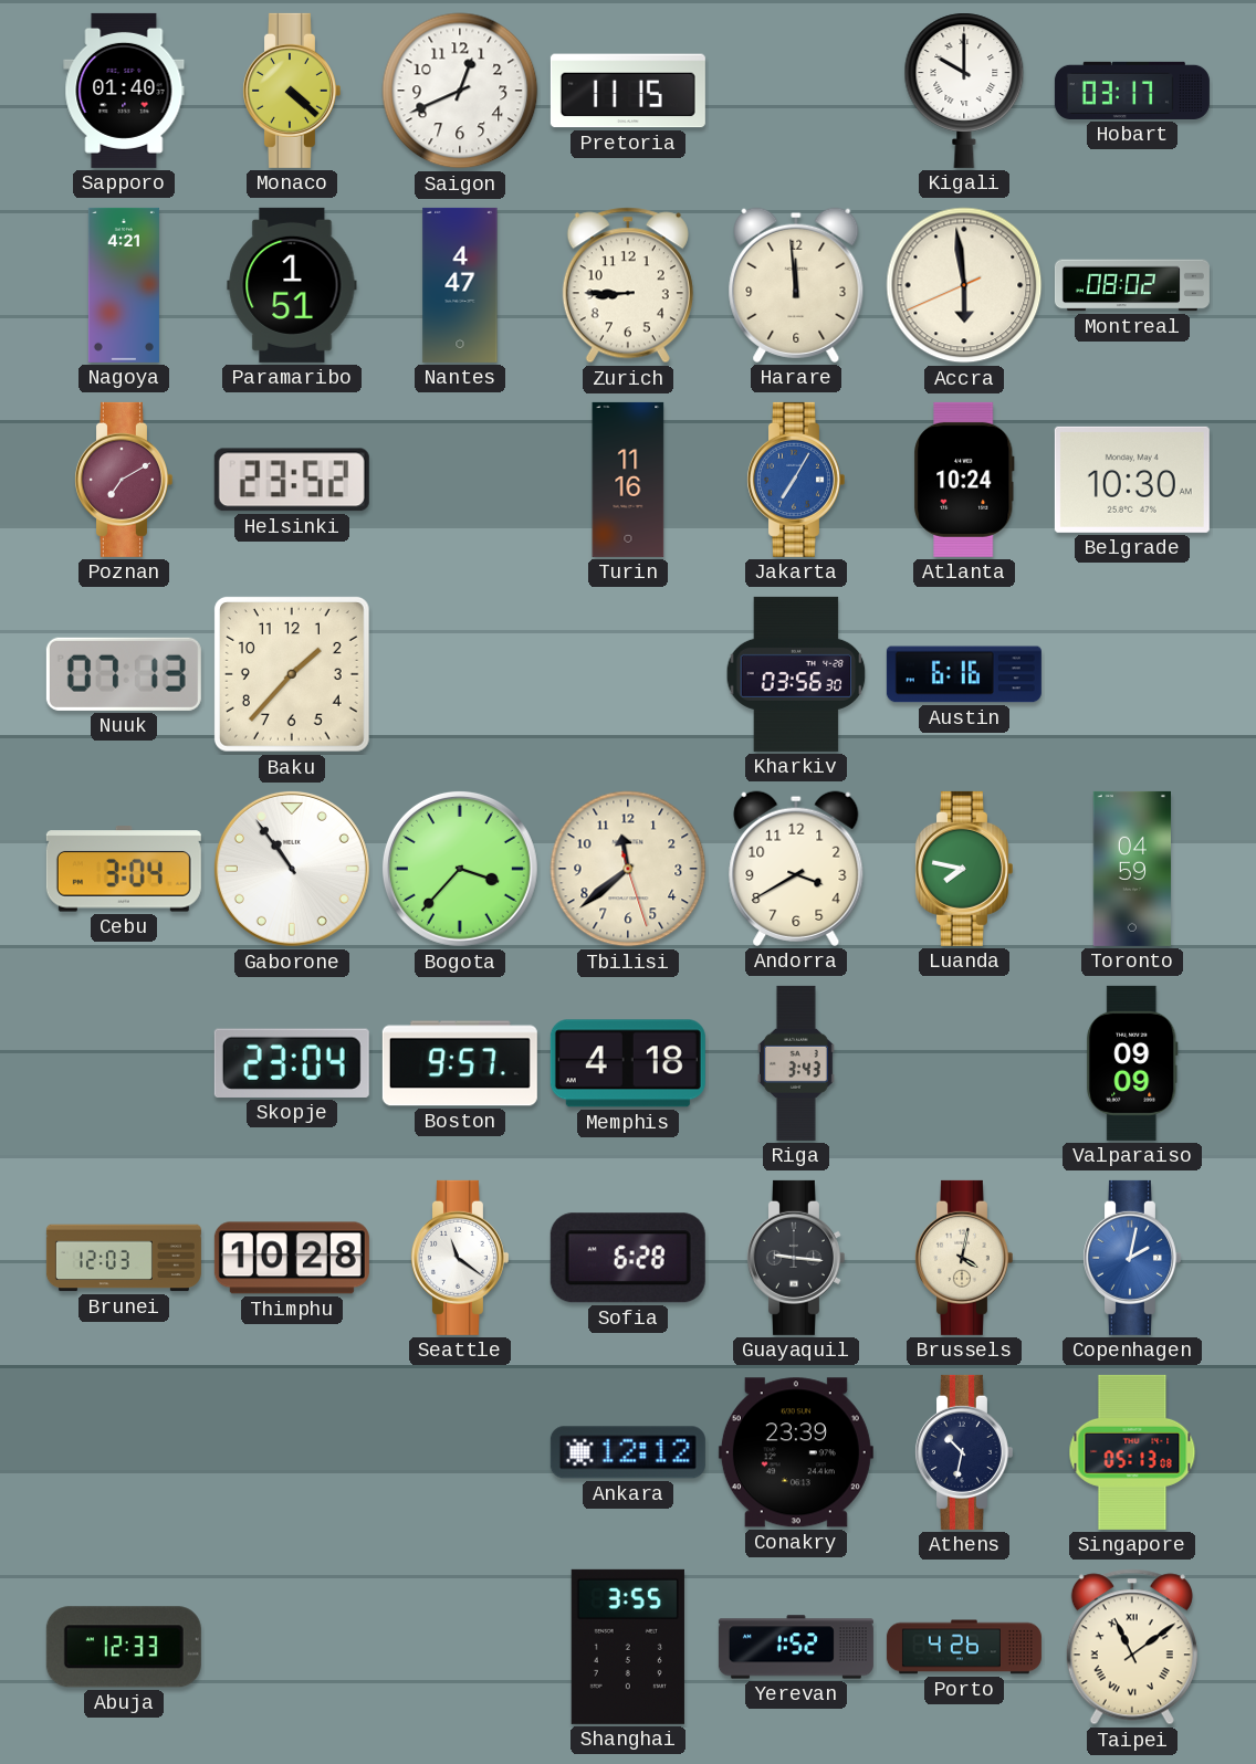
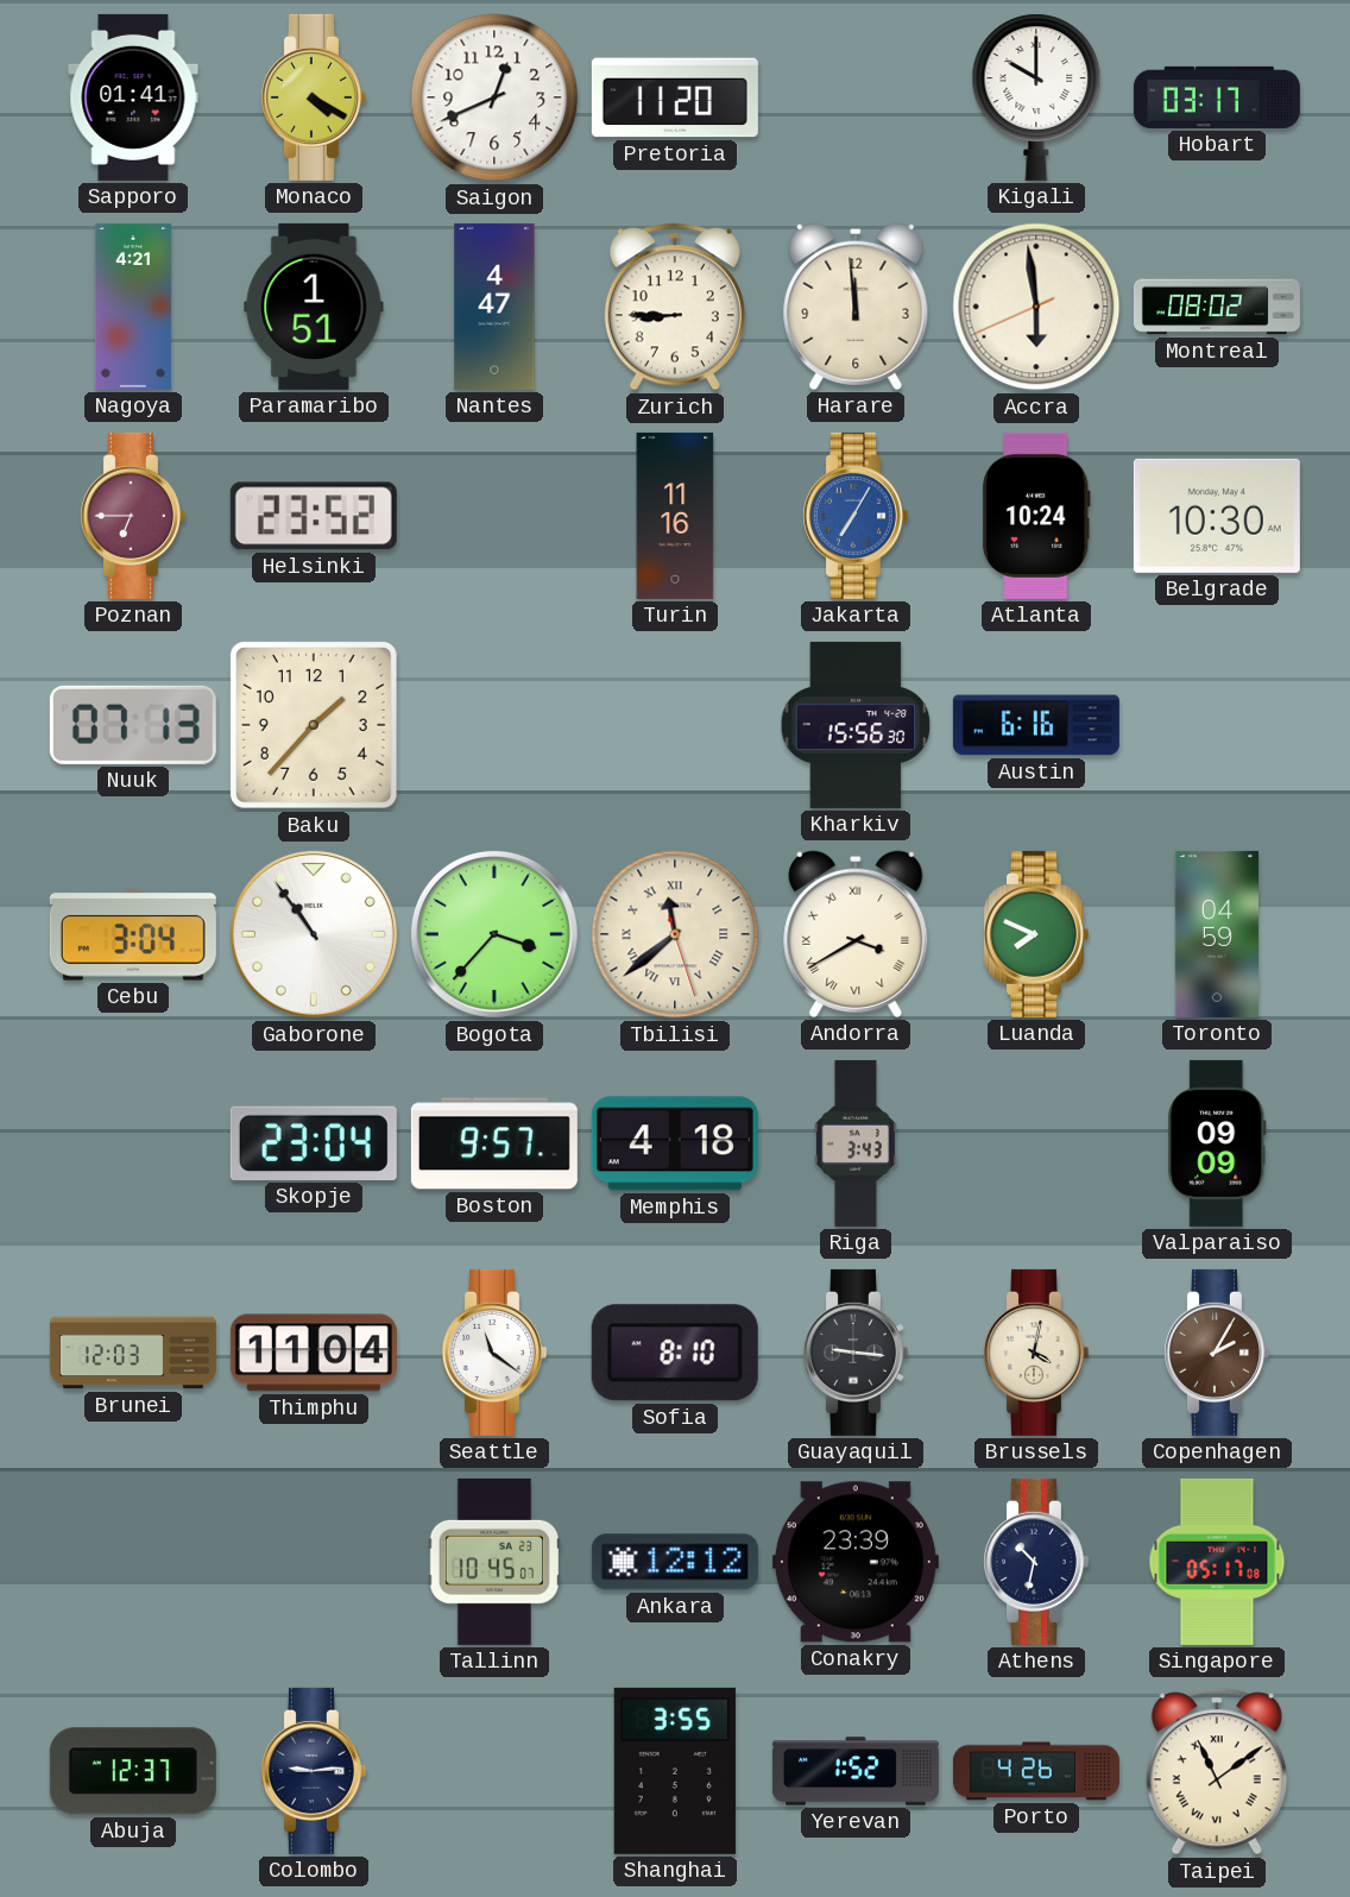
Sapporo: 01:40 -> 01:41 (133, 97)
Monaco: 4:22 -> 4:20 (313, 97)
Pretoria: 11:15 -> 11:20 (675, 97)
Poznan: 7:10 -> 6:45 (132, 516)
Kharkiv: 03:56 -> 15:56 (856, 725)
Tbilisi numerals: Arabic -> Roman (675, 934)
Andorra numerals: Arabic -> Roman (856, 934)
Luanda: 7:47 -> 7:49 (1035, 934)
Thimphu: 10:28 -> 11:04 (314, 1353)
Sofia: 6:28 -> 8:10 (675, 1353)
Copenhagen: 2:02 -> 2:05 (1216, 1353)
Copenhagen dial: blue -> brown (1216, 1353)
Tallinn: none -> 10:45 (494, 1562)
Singapore: 05:13 -> 05:17 (1217, 1562)
Abuja: 12:33 -> 12:37 (133, 1771)
Colombo: none -> 9:14 (313, 1771)
